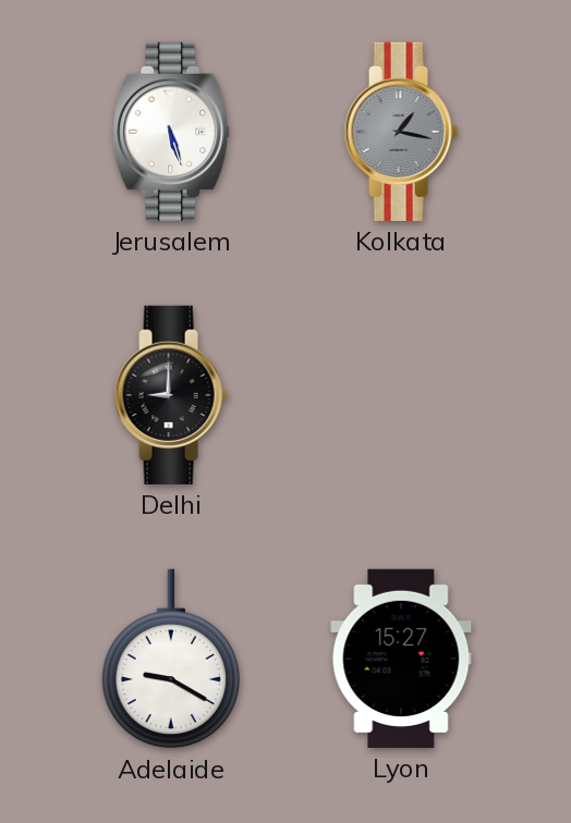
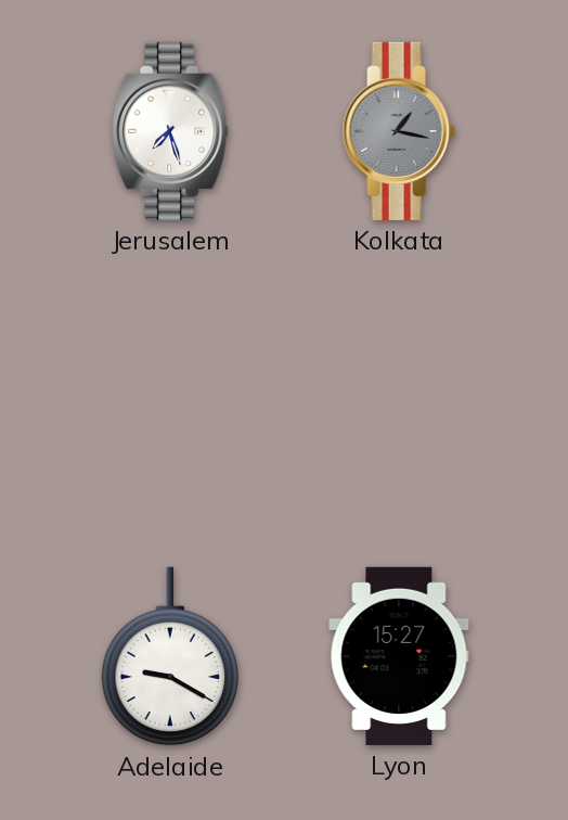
Jerusalem: 5:27 -> 7:27 (170, 131)
Delhi: 9:00 -> none (171, 395)
